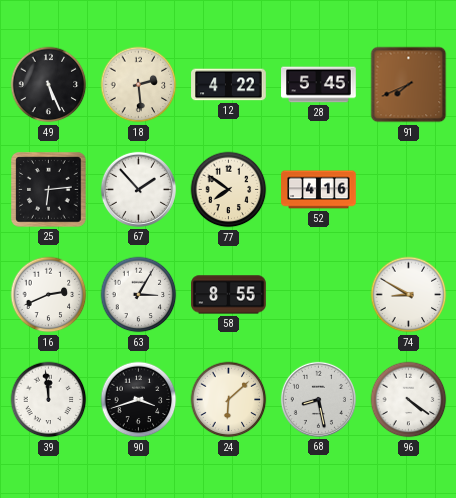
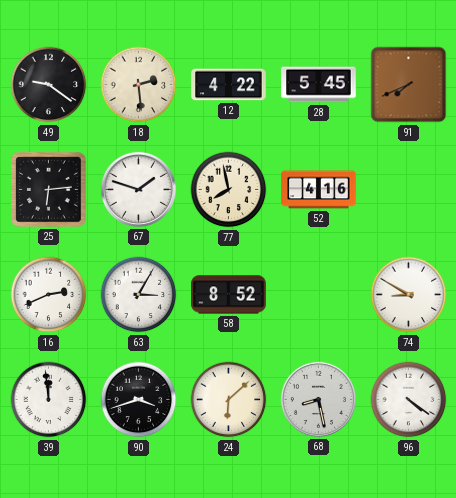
49: 5:26 -> 9:21 (49, 85)
67: 1:53 -> 1:48 (138, 189)
77: 7:51 -> 7:58 (229, 190)
58: 8:55 -> 8:52 (229, 295)
